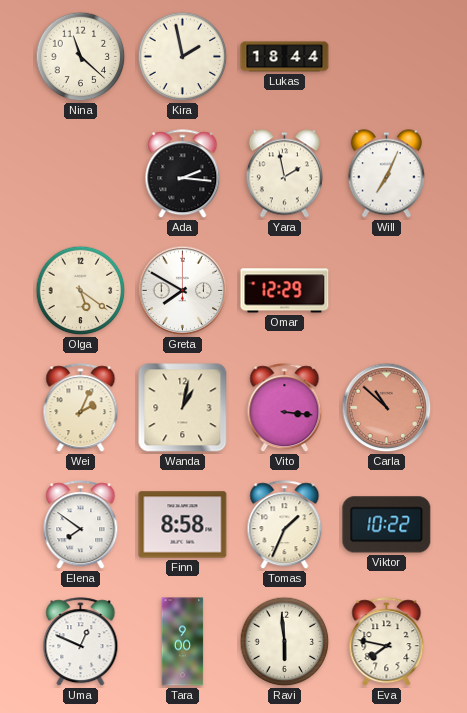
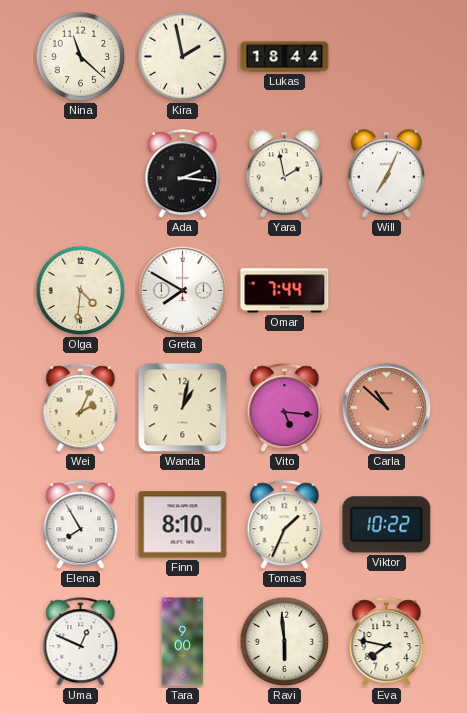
Olga: 5:21 -> 4:31 (81, 291)
Omar: 12:29 -> 7:44 (285, 291)
Vito: 3:16 -> 5:16 (285, 408)
Elena: 7:51 -> 7:55 (81, 525)
Finn: 8:58 -> 8:10 (183, 525)
